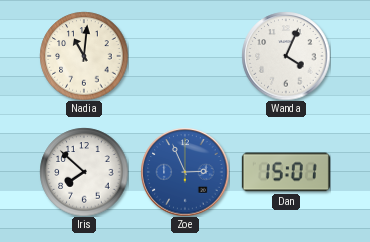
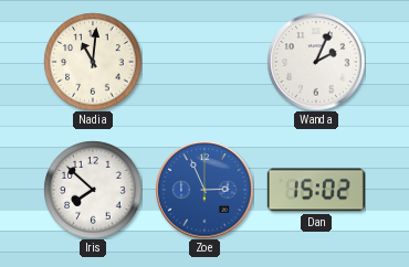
Wanda: 4:04 -> 2:04 (316, 62)
Dan: 15:01 -> 15:02 (316, 190)
